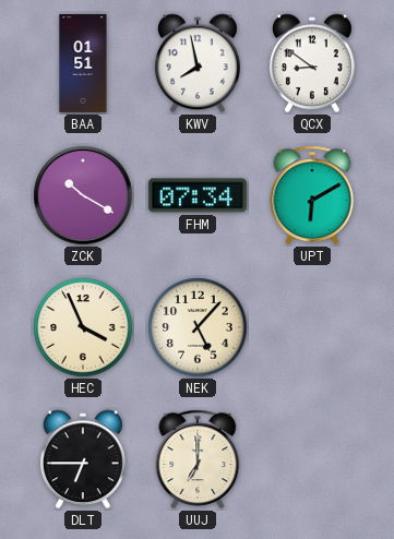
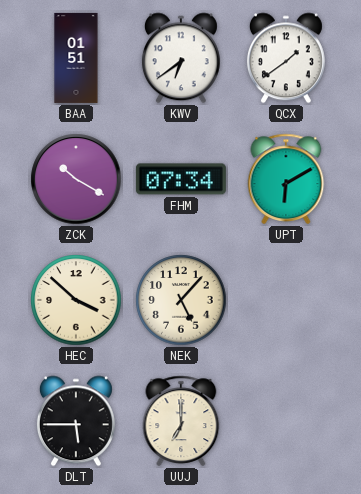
KWV: 7:58 -> 6:39 (181, 58)
QCX: 8:51 -> 1:39 (286, 58)
HEC: 3:56 -> 3:52 (76, 300)
DLT: 6:45 -> 5:45 (76, 421)
